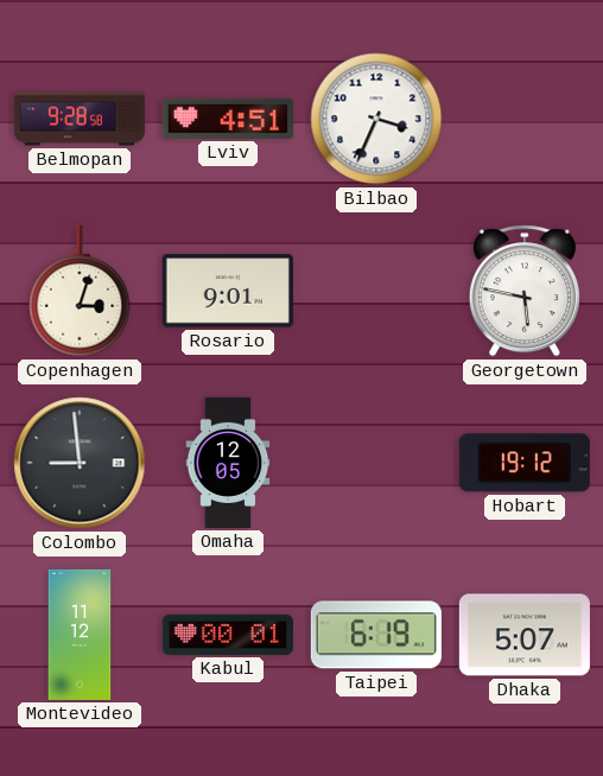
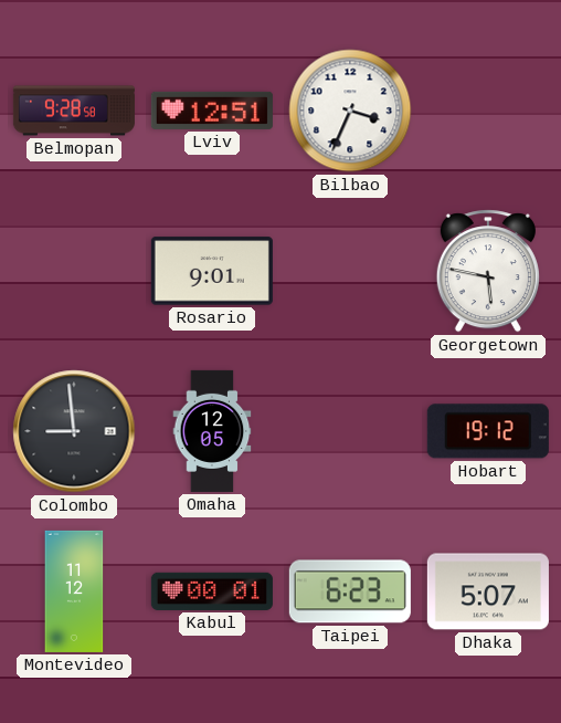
Lviv: 4:51 -> 12:51 (212, 111)
Copenhagen: 3:03 -> none (80, 291)
Taipei: 6:19 -> 6:23 (350, 591)
